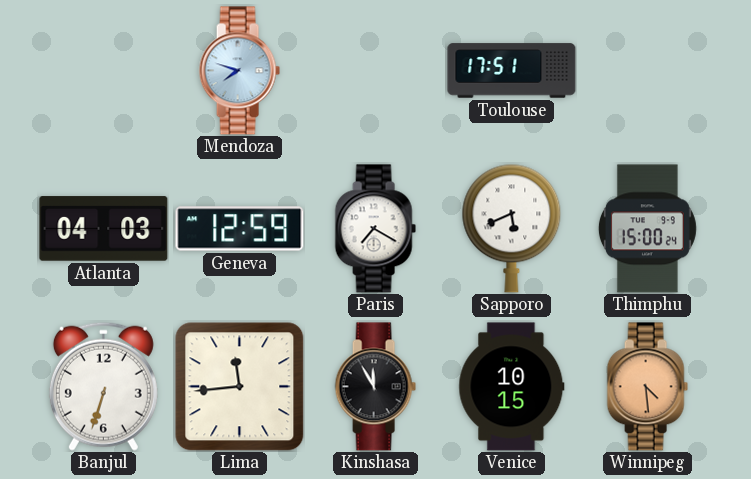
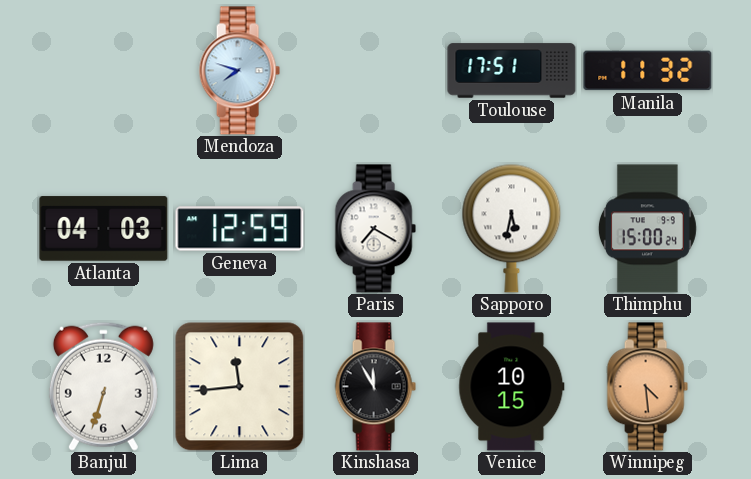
Manila: none -> 11:32 (648, 71)
Sapporo: 5:41 -> 5:32 (512, 228)
